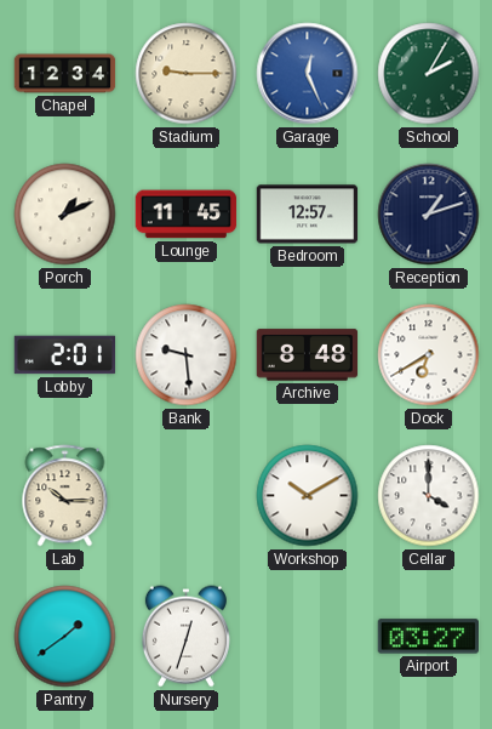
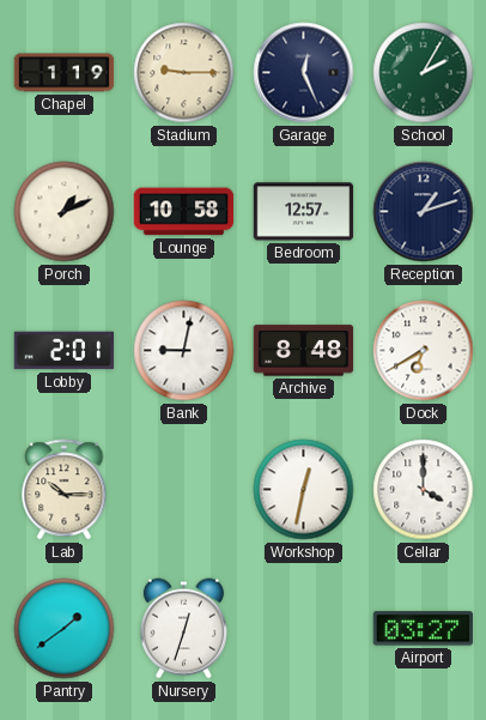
Chapel: 12:34 -> 1:19 (65, 73)
Garage dial: blue -> navy (304, 73)
Lounge: 11:45 -> 10:58 (184, 212)
Bank: 9:29 -> 9:02 (184, 351)
Workshop: 10:10 -> 12:32 (304, 490)
